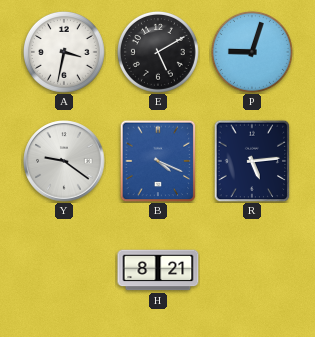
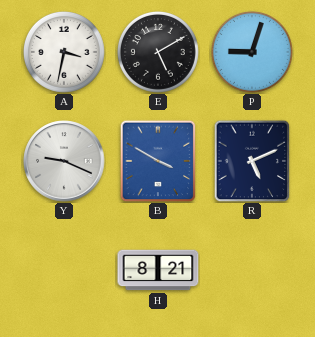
Y: 9:21 -> 9:19 (64, 161)
B: 4:19 -> 3:50 (158, 161)
R: 5:14 -> 5:11 (252, 161)
